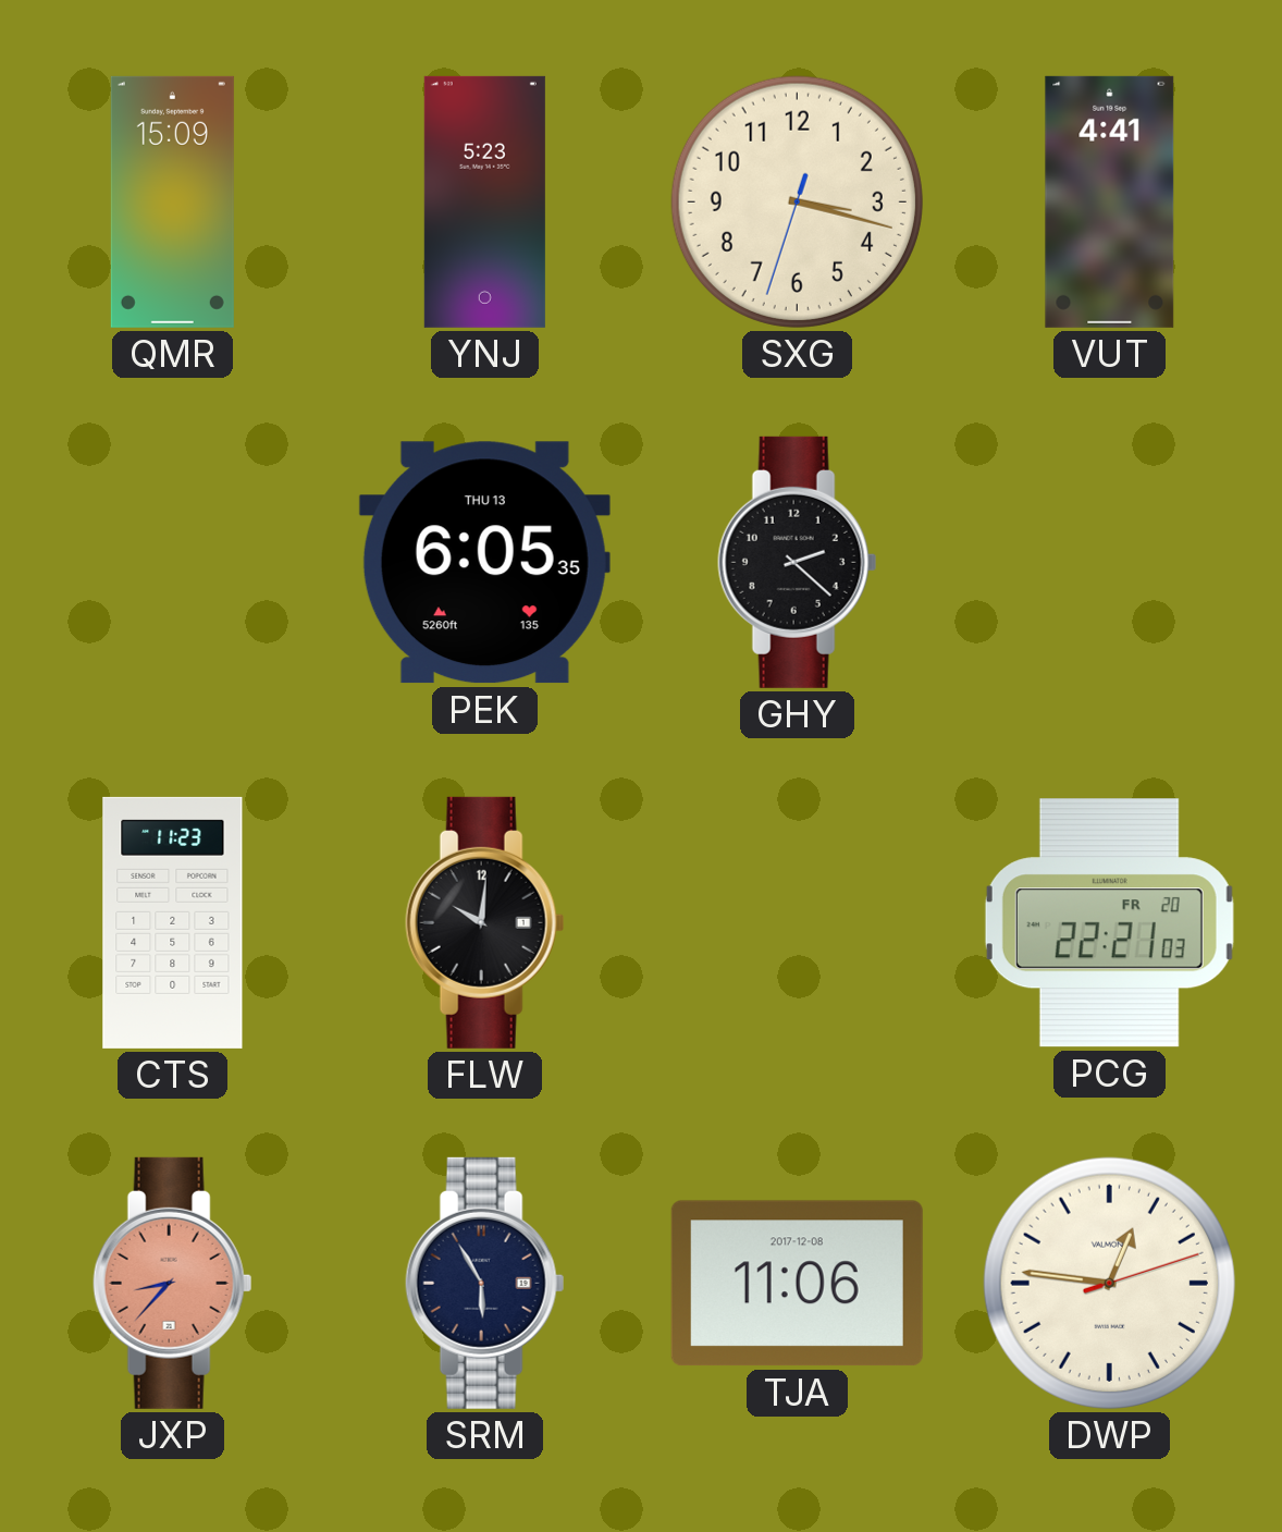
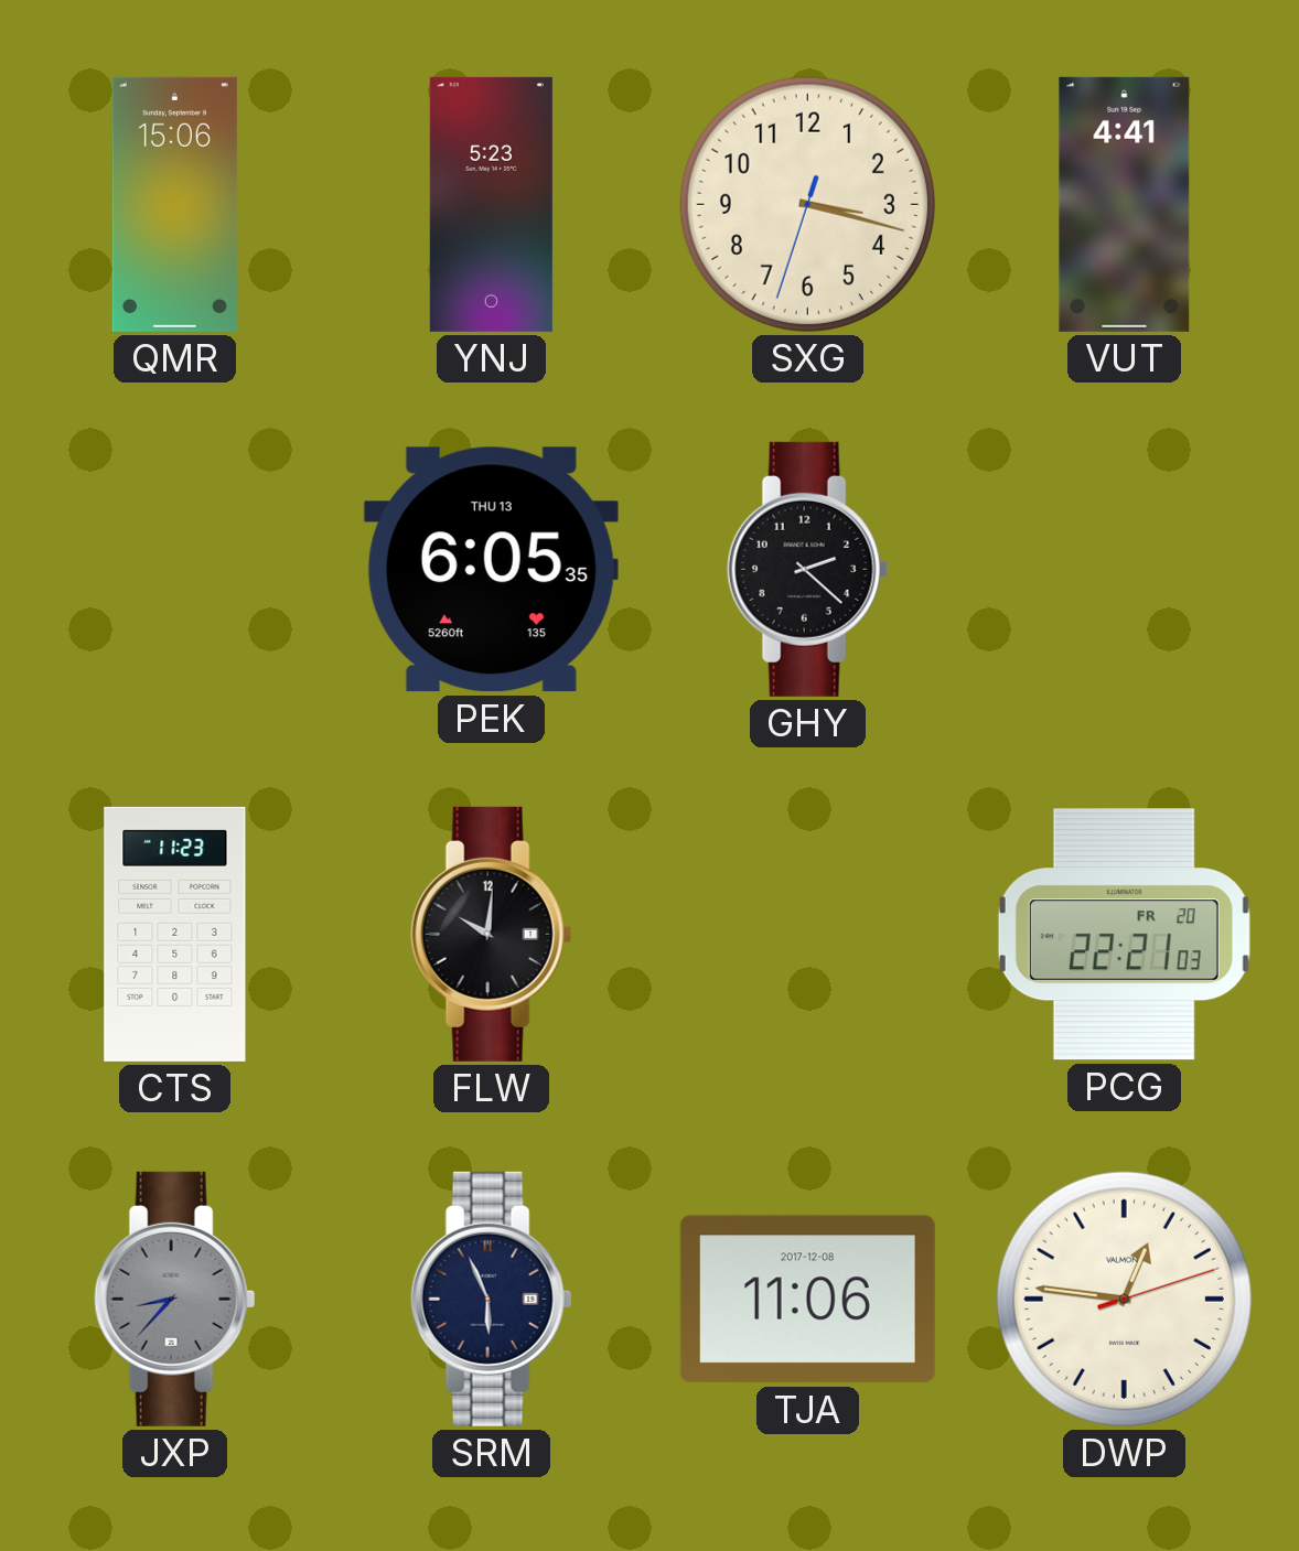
QMR: 15:09 -> 15:06 (174, 204)
JXP dial: salmon -> grey (175, 1299)
SRM: 5:55 -> 5:56 (492, 1299)
